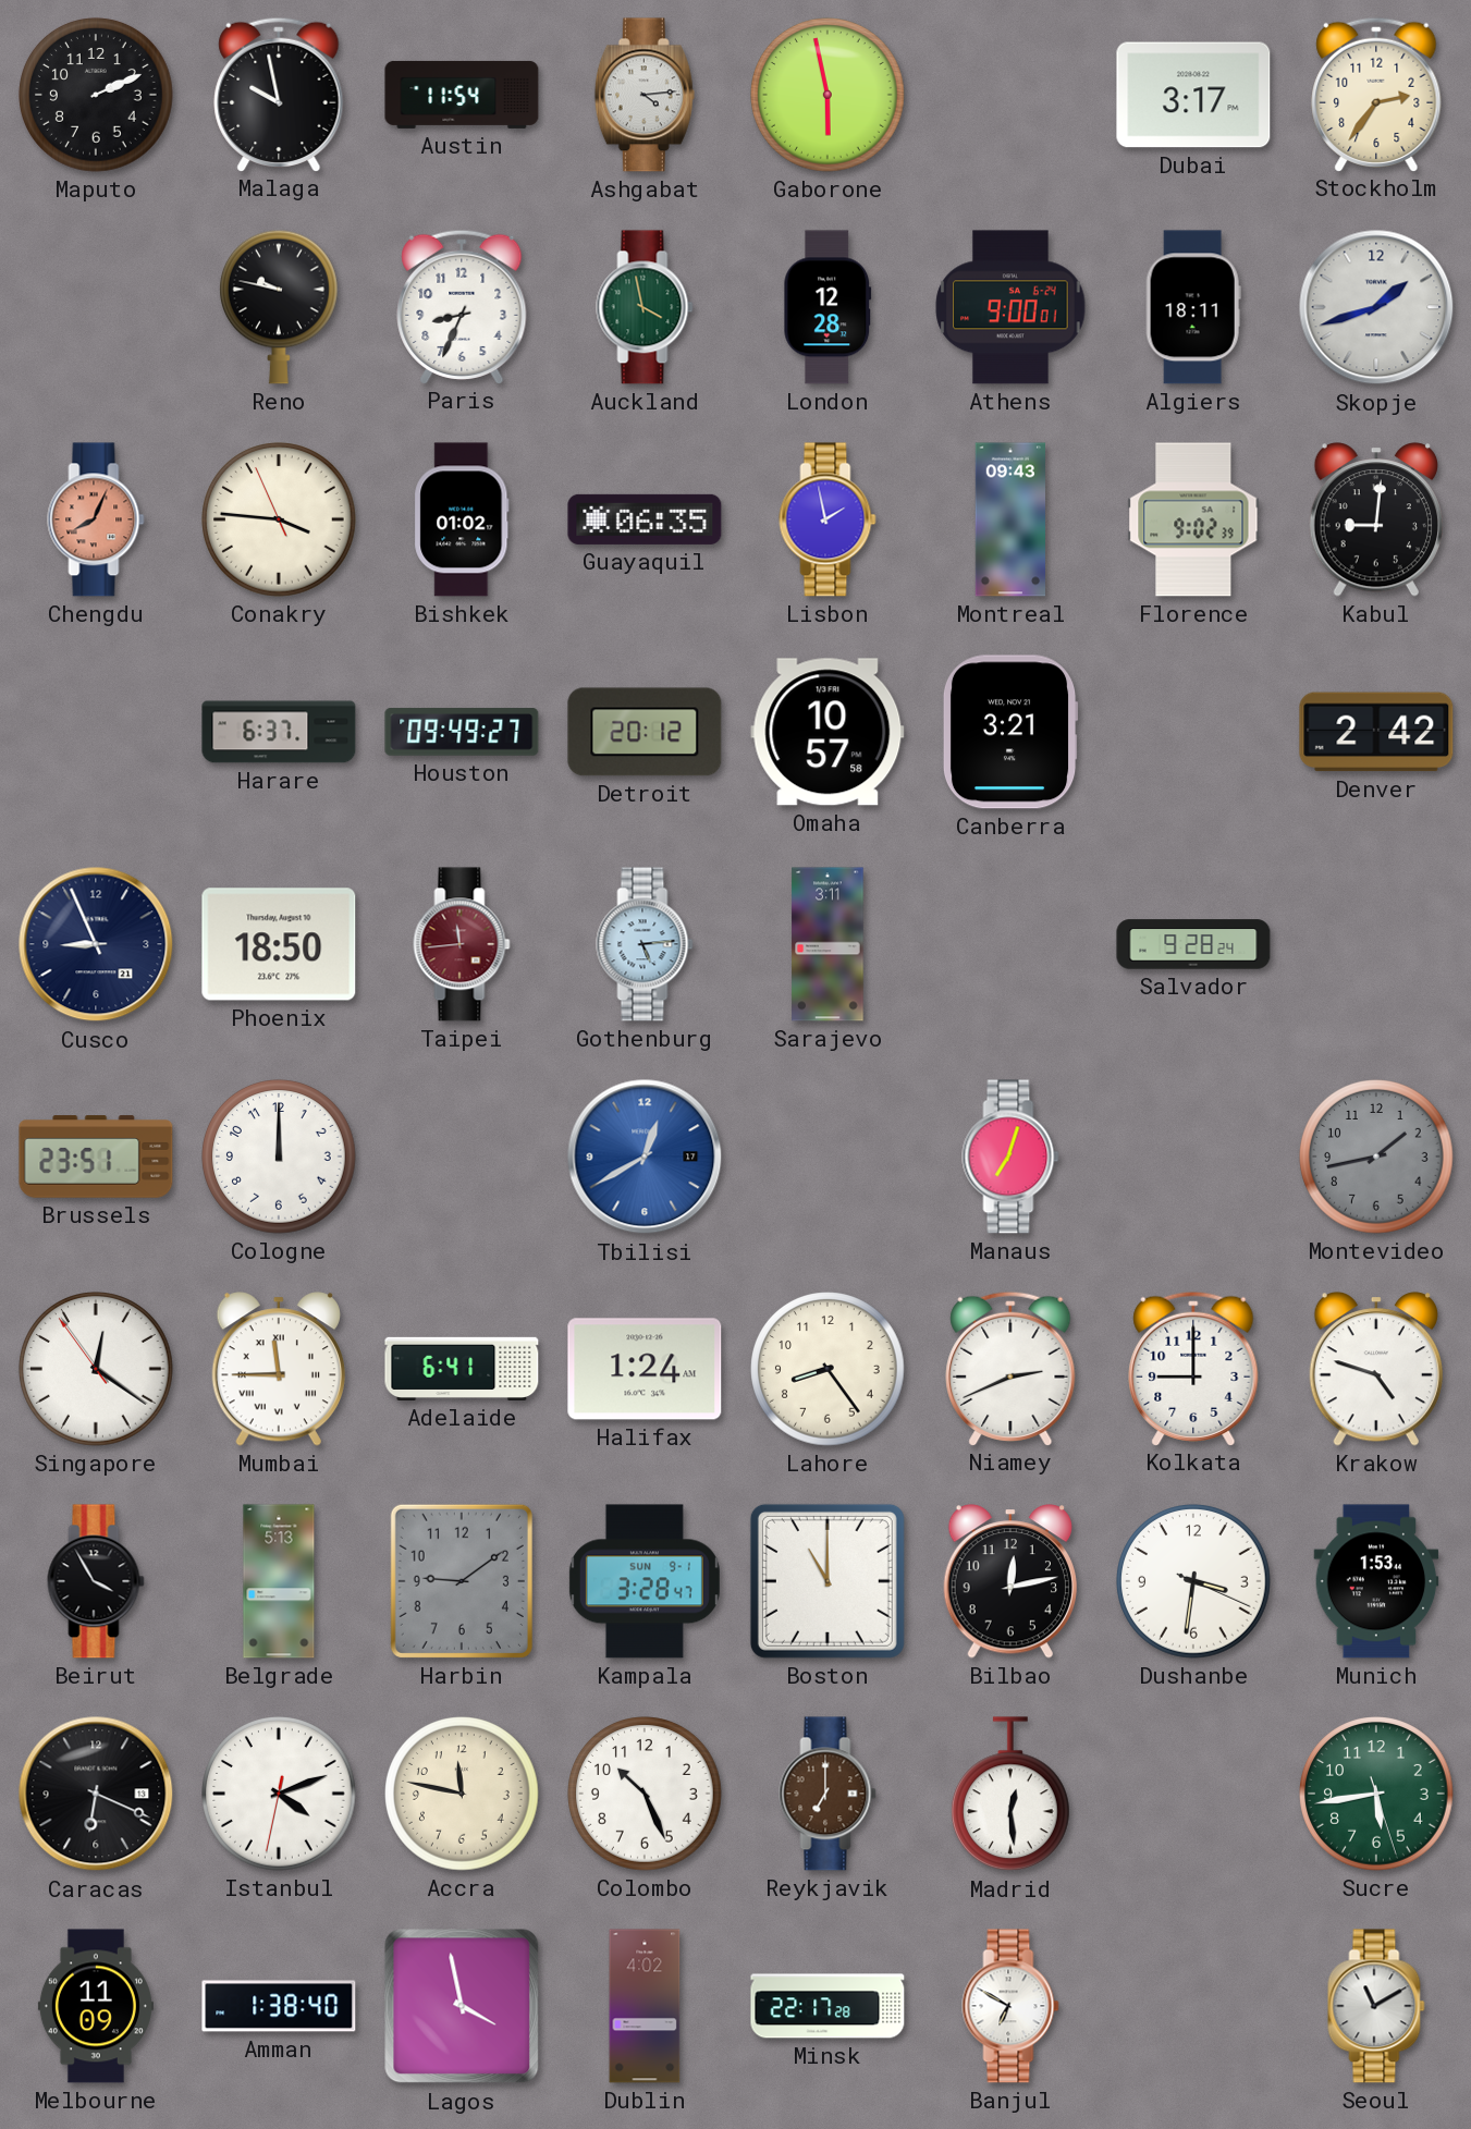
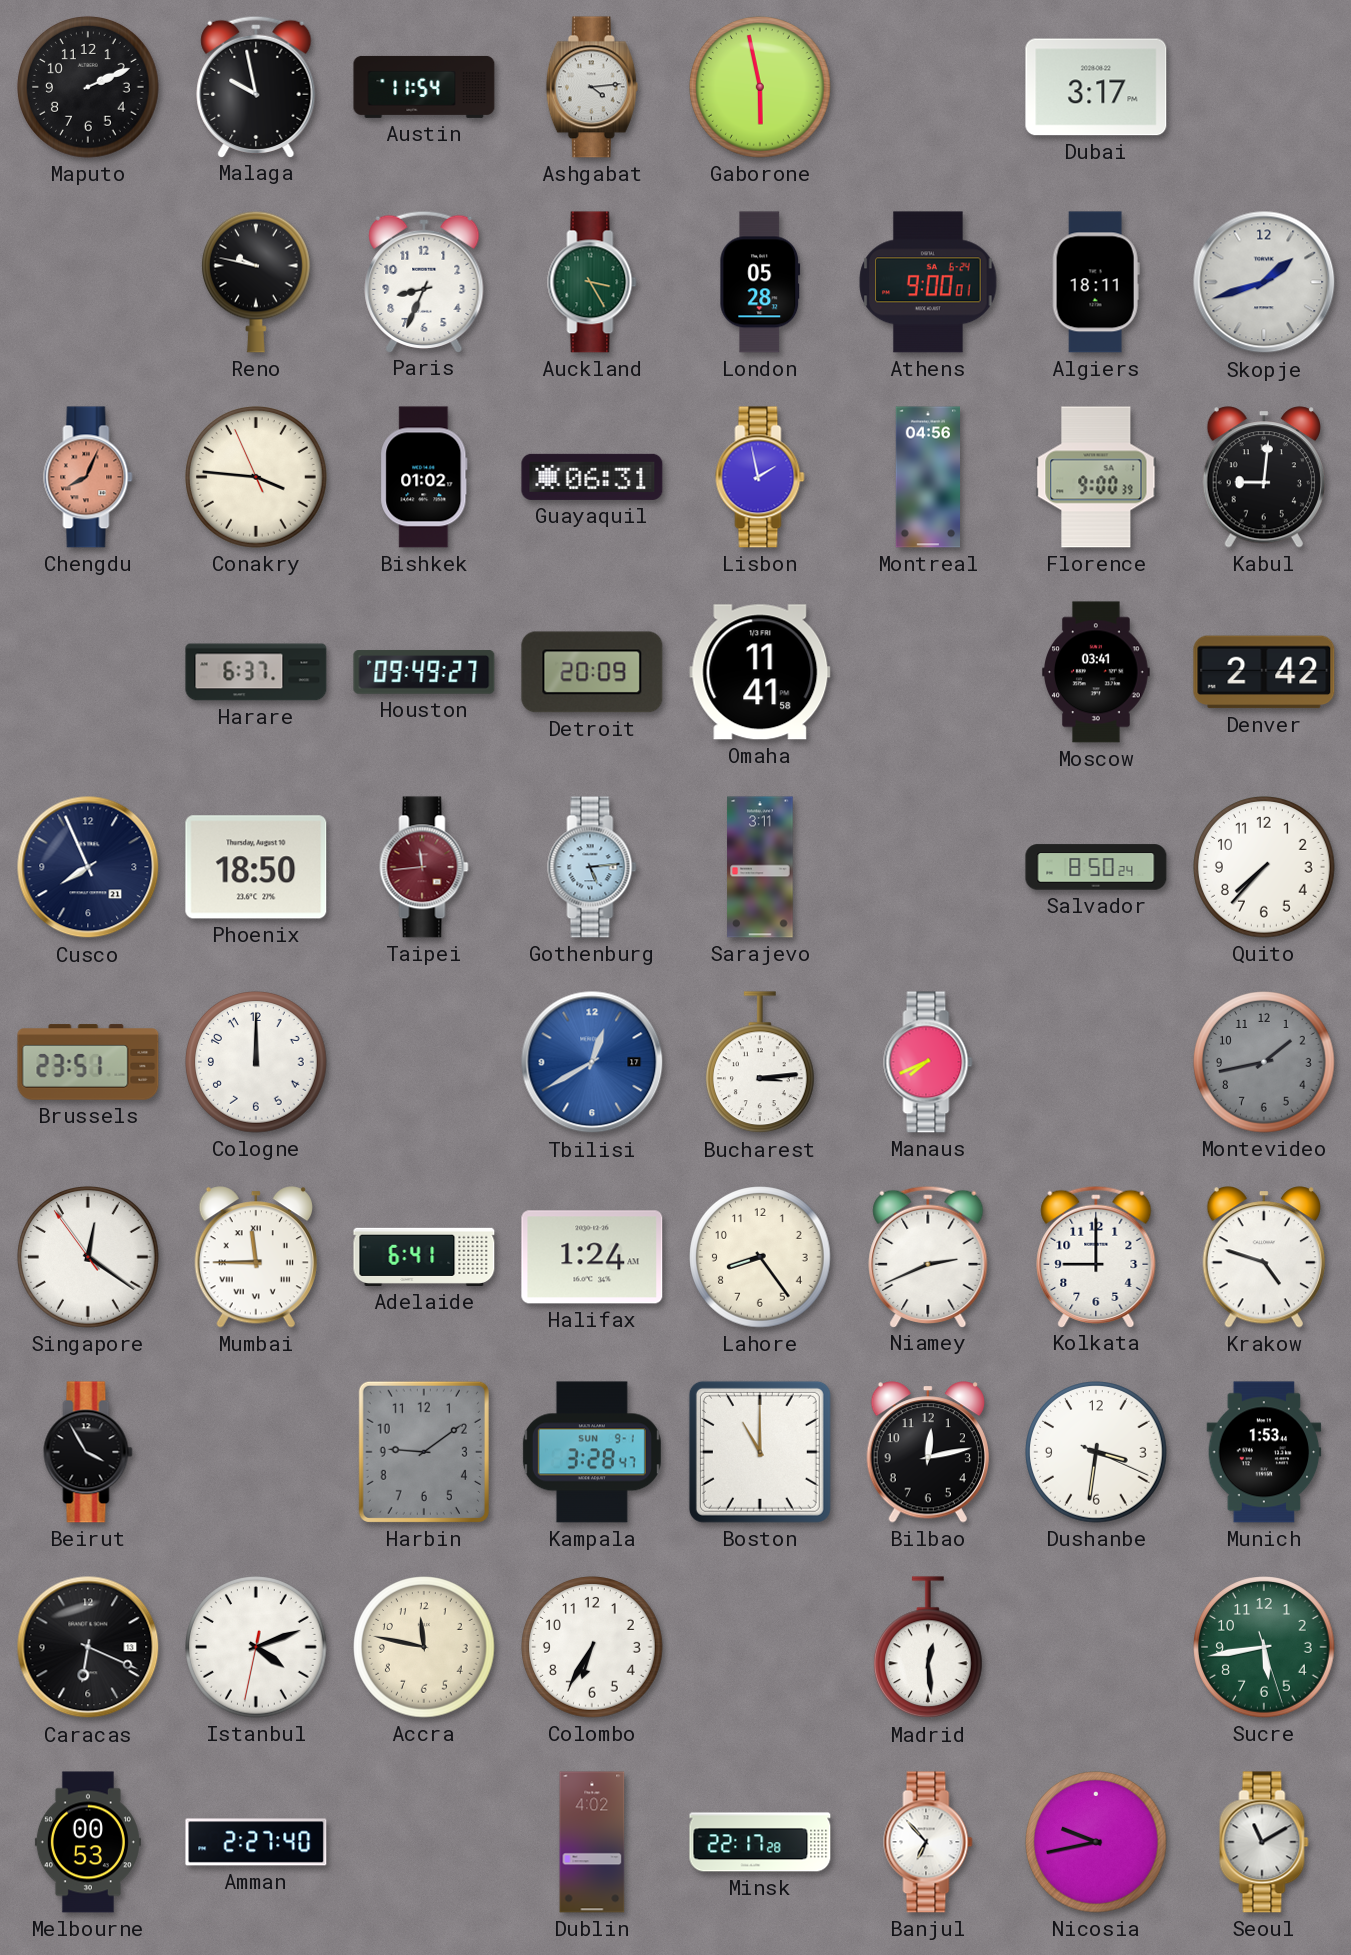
Stockholm: 2:36 -> none (1376, 94)
Auckland: 3:58 -> 3:25 (592, 282)
London: 12:28 -> 05:28 (760, 282)
Guayaquil: 06:35 -> 06:31 (592, 477)
Montreal: 09:43 -> 04:56 (927, 477)
Florence: 9:02 -> 9:00 (1096, 477)
Detroit: 20:12 -> 20:09 (592, 672)
Omaha: 10:57 -> 11:41 (760, 672)
Canberra: 3:21 -> none (1010, 732)
Moscow: none -> 03:41 (1097, 672)
Cusco: 8:56 -> 7:56 (88, 867)
Salvador: 9:28 -> 8:50 (1096, 867)
Quito: none -> 7:37 (1264, 867)
Bucharest: none -> 3:14 (761, 1063)
Manaus: 7:03 -> 7:41 (928, 1062)
Belgrade: 5:13 -> none (279, 1581)
Colombo: 10:26 -> 6:35 (592, 1647)
Reykjavik: 7:00 -> none (828, 1794)
Melbourne: 11:09 -> 00:53 (88, 1842)
Amman: 1:38 -> 2:27 (256, 1842)
Lagos: 3:58 -> none (462, 2006)
Banjul: 6:50 -> 6:53 (928, 1842)
Nicosia: none -> 9:43 (1096, 1842)
